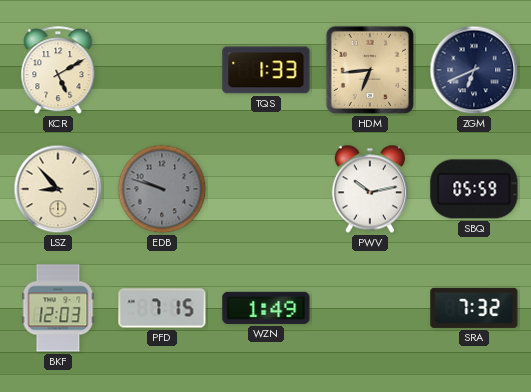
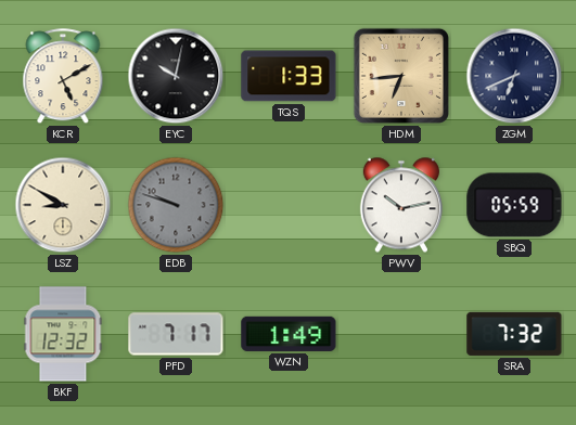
EYC: none -> 10:02 (176, 76)
LSZ: 8:53 -> 8:50 (63, 205)
BKF: 12:03 -> 12:32 (63, 334)
PFD: 7:15 -> 7:17 (176, 334)
